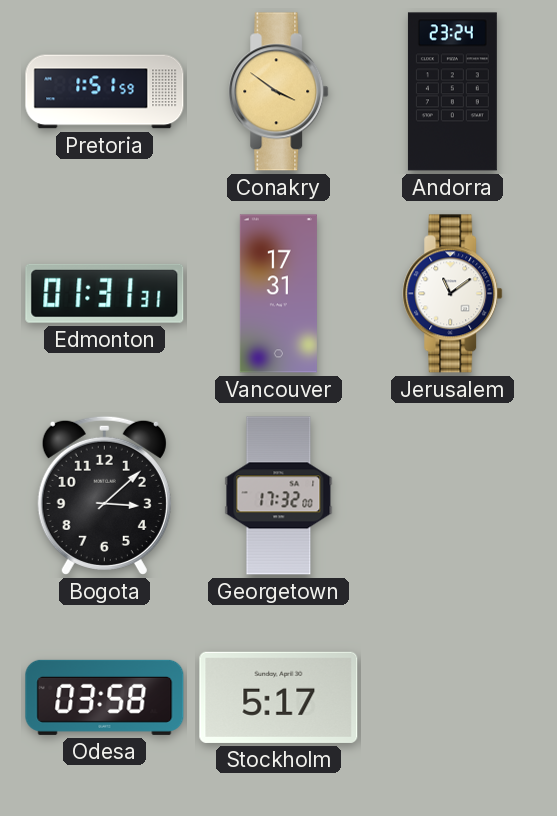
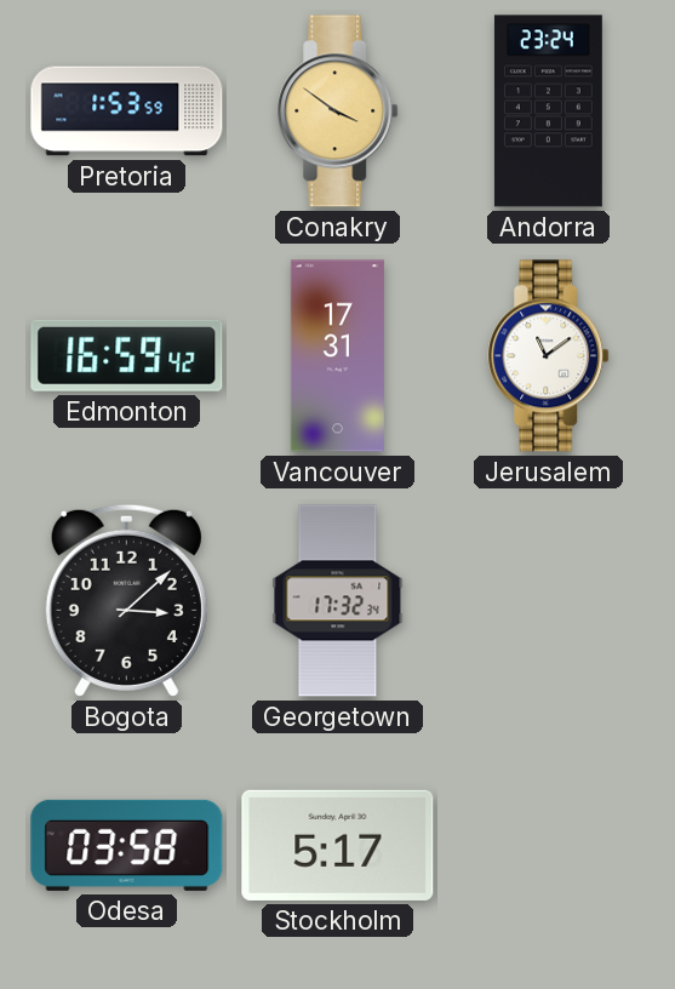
Pretoria: 1:51 -> 1:53 (127, 112)
Edmonton: 01:31 -> 16:59 (127, 355)
Georgetown: 17:32:00 -> 17:32:34 (338, 601)
